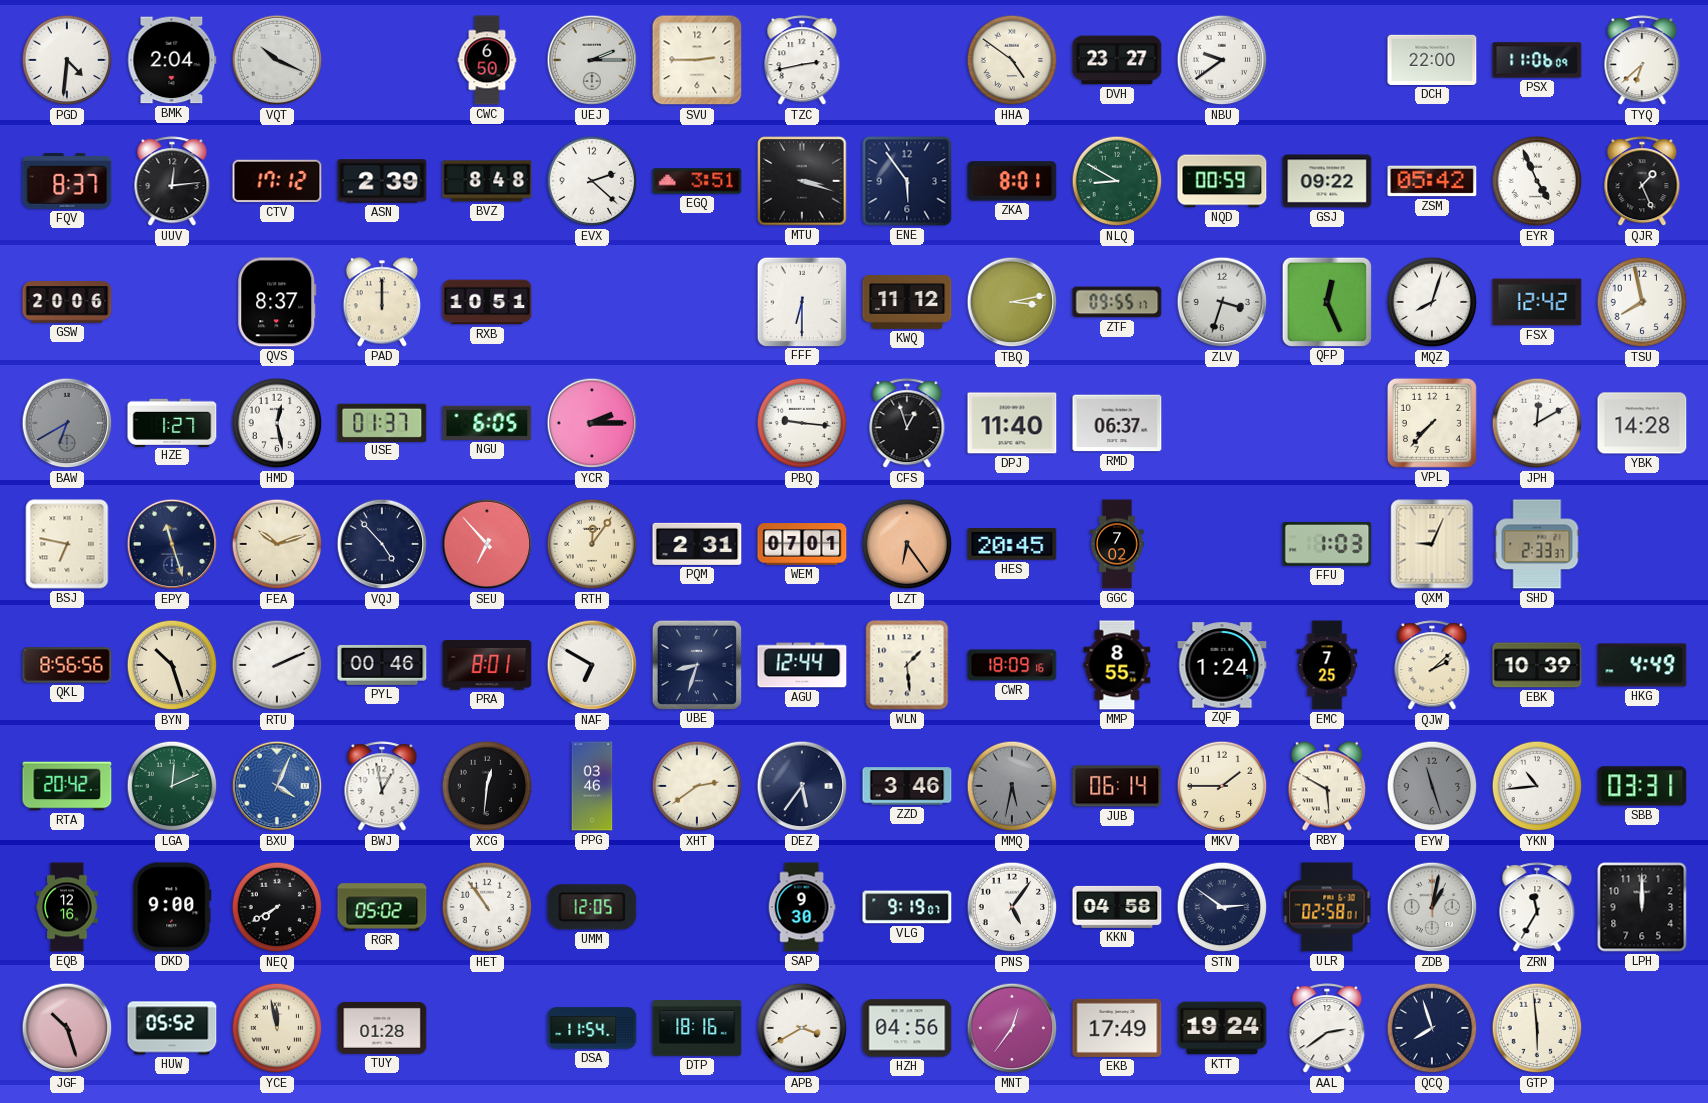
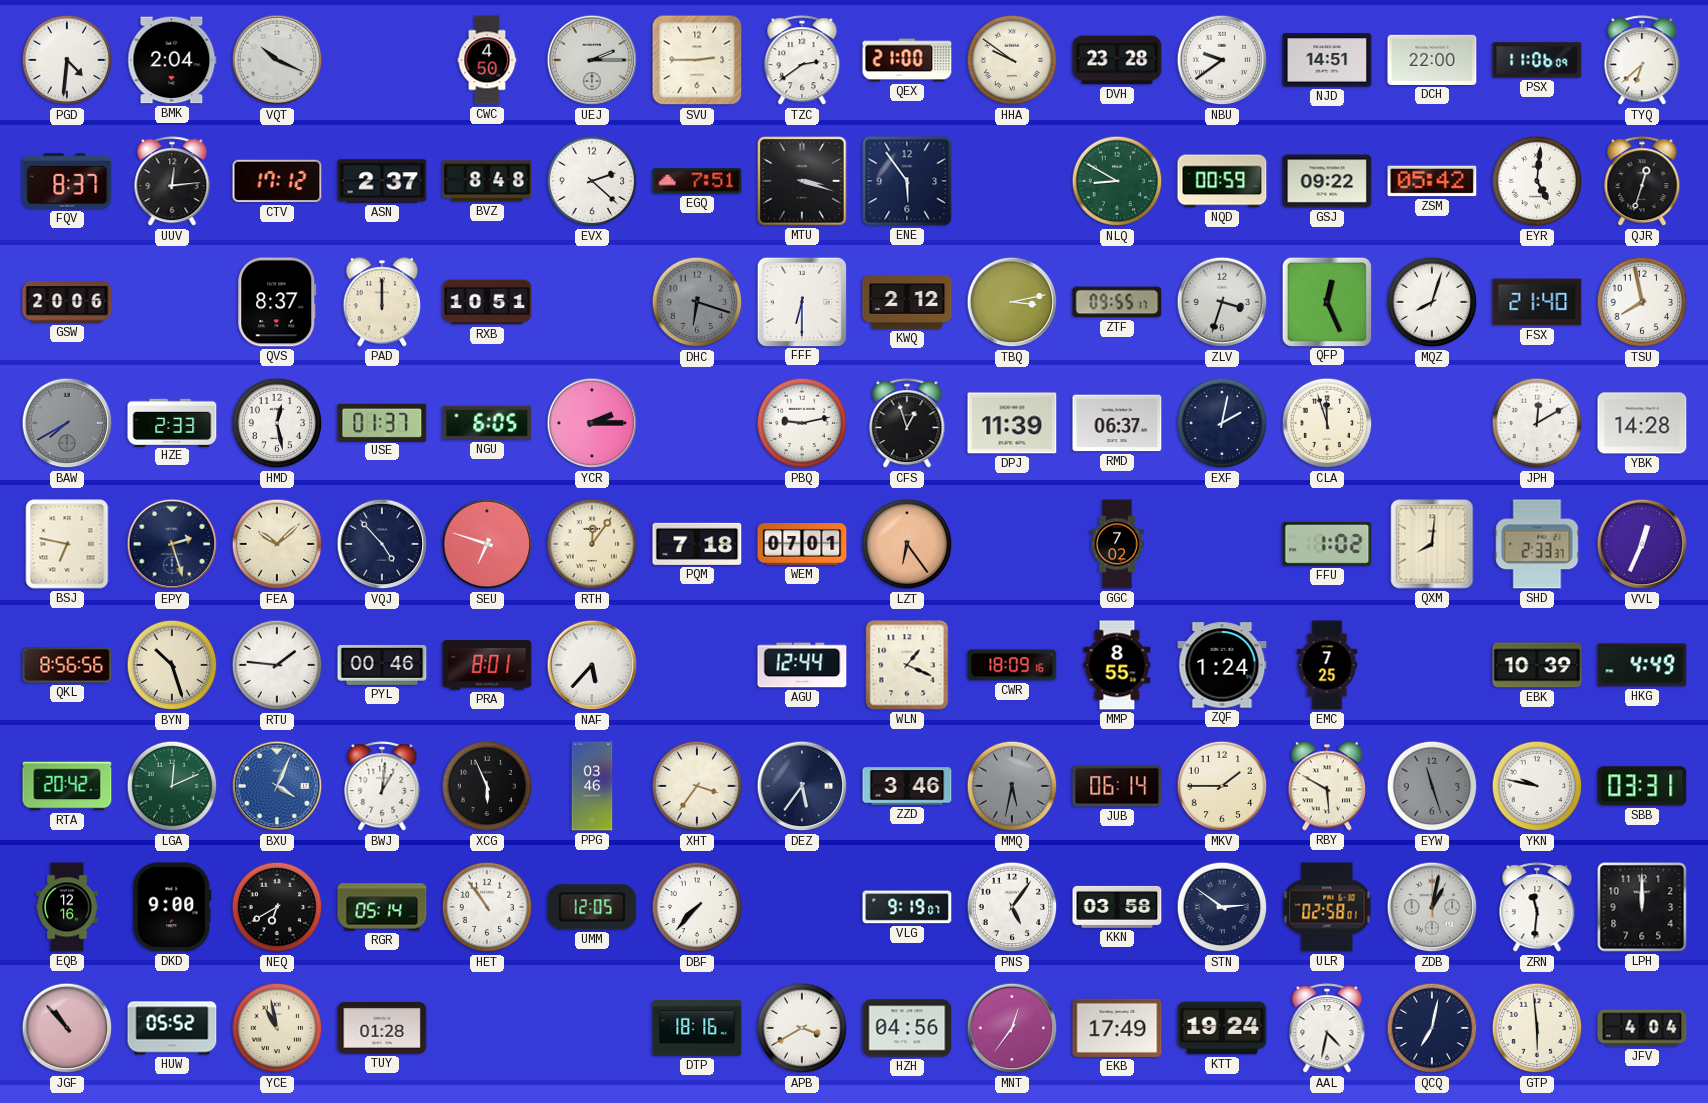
CWC: 6:50 -> 4:50 (487, 60)
TZC: 2:43 -> 2:39 (802, 61)
QEX: none -> 21:00 (907, 60)
HHA: 4:51 -> 9:51 (1012, 60)
DVH: 23:27 -> 23:28 (1117, 60)
NJD: none -> 14:51 (1327, 60)
ASN: 2:39 -> 2:37 (382, 181)
EGQ: 3:51 -> 7:51 (697, 181)
ZKA: 8:01 -> none (1012, 181)
EYR: 4:56 -> 5:01 (1537, 181)
QJR: 1:26 -> 12:33 (1642, 182)
DHC: none -> 6:18 (697, 302)
KWQ: 11:12 -> 2:12 (907, 302)
FSX: 12:42 -> 21:40 (1537, 302)
BAW: 6:40 -> 7:40 (67, 423)
HZE: 1:27 -> 2:33 (172, 422)
PBQ: 9:16 -> 9:13 (802, 423)
DPJ: 11:40 -> 11:39 (1012, 423)
EXF: none -> 2:02 (1222, 423)
CLA: none -> 11:57 (1327, 423)
VPL: 7:37 -> none (1432, 423)
EPY: 11:27 -> 2:27 (172, 544)
FEA: 10:12 -> 10:08 (277, 544)
SEU: 6:53 -> 6:48 (487, 544)
PQM: 2:31 -> 7:18 (697, 544)
HES: 20:45 -> none (1012, 545)
FFU: 1:03 -> 1:02 (1327, 545)
QXM: 9:04 -> 8:01 (1432, 544)
VVL: none -> 12:34 (1642, 544)
RTU: 2:11 -> 1:46 (277, 665)
NAF: 6:50 -> 5:37 (592, 665)
UBE: 8:33 -> none (696, 664)
WLN: 1:29 -> 1:19 (907, 665)
QJW: 2:08 -> none (1432, 666)
BWJ: 12:58 -> 1:01 (382, 787)
XCG: 12:31 -> 5:56 (487, 786)
XHT: 2:39 -> 3:36 (697, 786)
YKN: 10:44 -> 9:47 (1537, 786)
NEQ: 7:40 -> 6:40 (277, 907)
RGR: 05:02 -> 05:14 (382, 907)
DBF: none -> 7:37 (697, 907)
SAP: 9:30 -> none (802, 907)
KKN: 04:58 -> 03:58 (1117, 907)
ZRN: 11:35 -> 11:31 (1537, 908)
JGF: 10:27 -> 10:53 (67, 1028)
YCE: 11:58 -> 10:58 (277, 1028)
DSA: 11:54 -> none (592, 1028)
AAL: 2:39 -> 4:32 (1327, 1029)
QCQ: 7:57 -> 7:02 (1432, 1028)
JFV: none -> 4:04 (1642, 1028)
